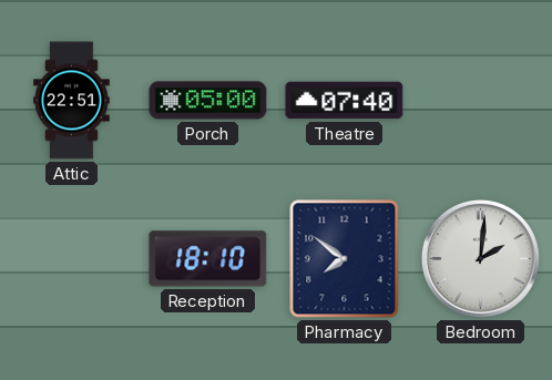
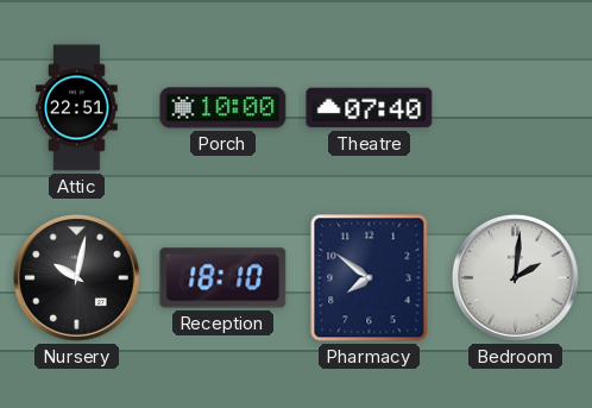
Porch: 05:00 -> 10:00 (223, 108)
Nursery: none -> 10:02 (77, 278)
